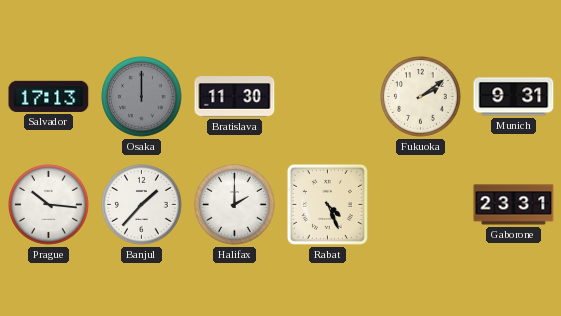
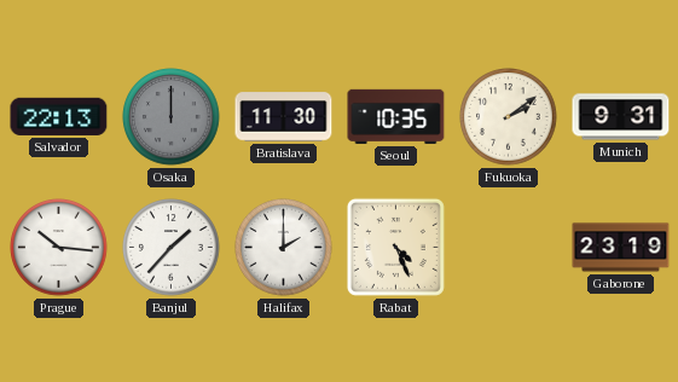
Salvador: 17:13 -> 22:13 (59, 116)
Seoul: none -> 10:35 (396, 116)
Gaborone: 23:31 -> 23:19 (621, 248)
